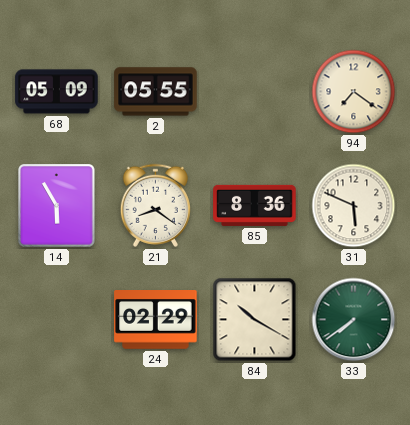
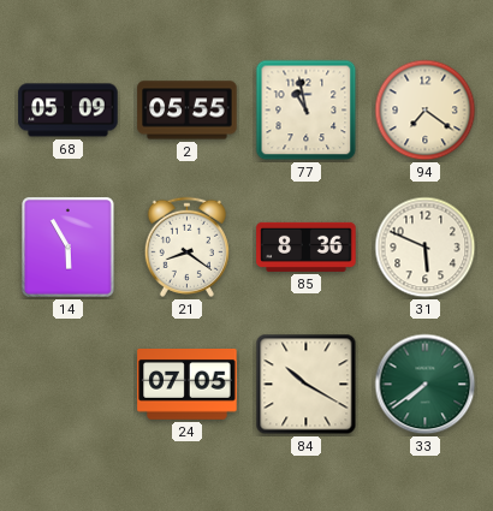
77: none -> 10:58 (307, 111)
24: 02:29 -> 07:05 (188, 385)
